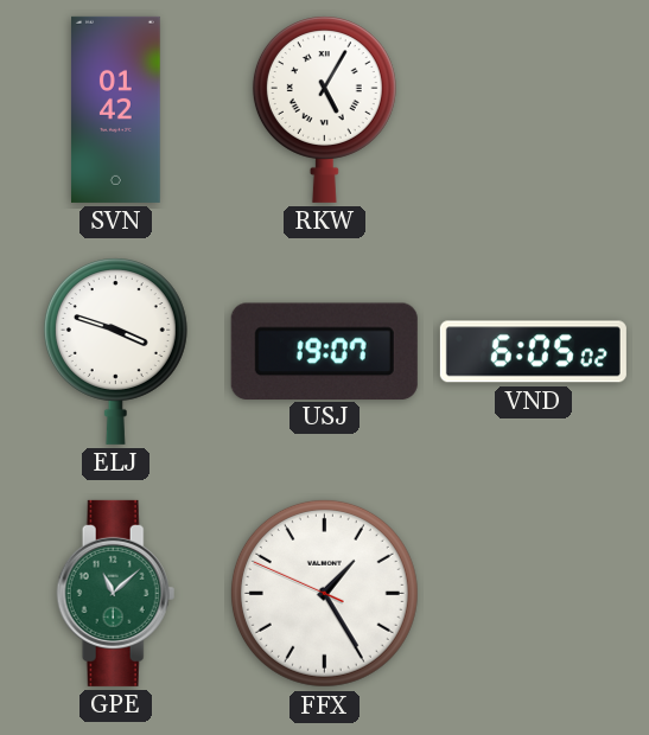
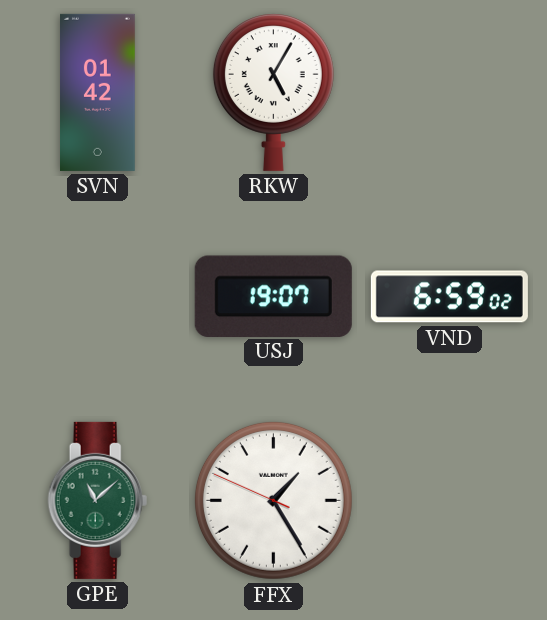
ELJ: 3:48 -> none (115, 351)
VND: 6:05 -> 6:59 (449, 297)
